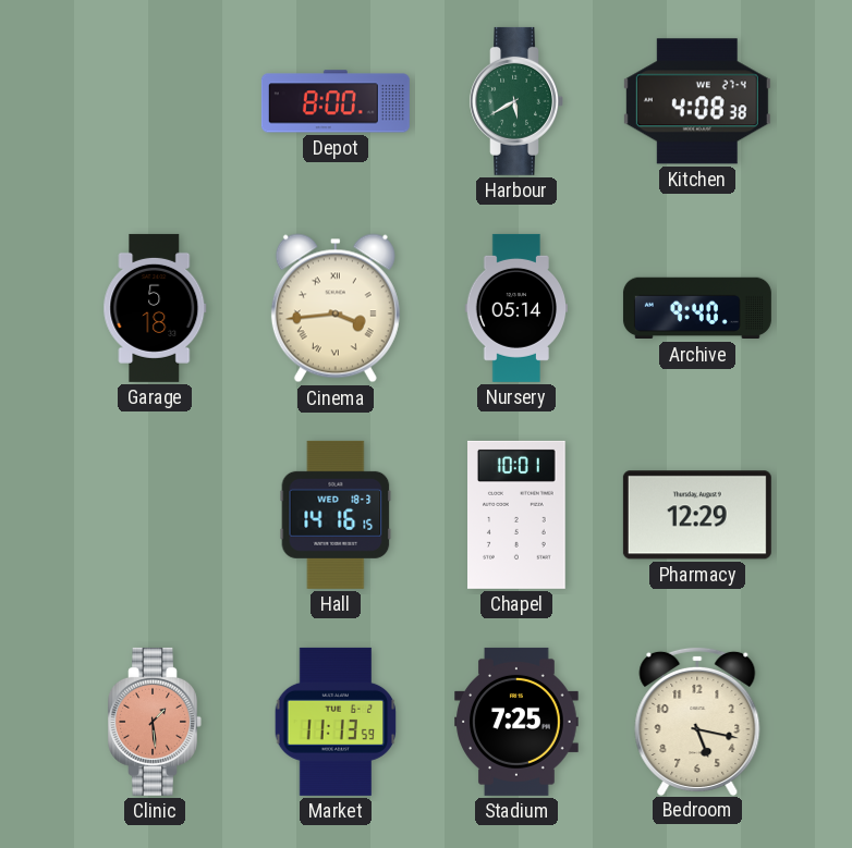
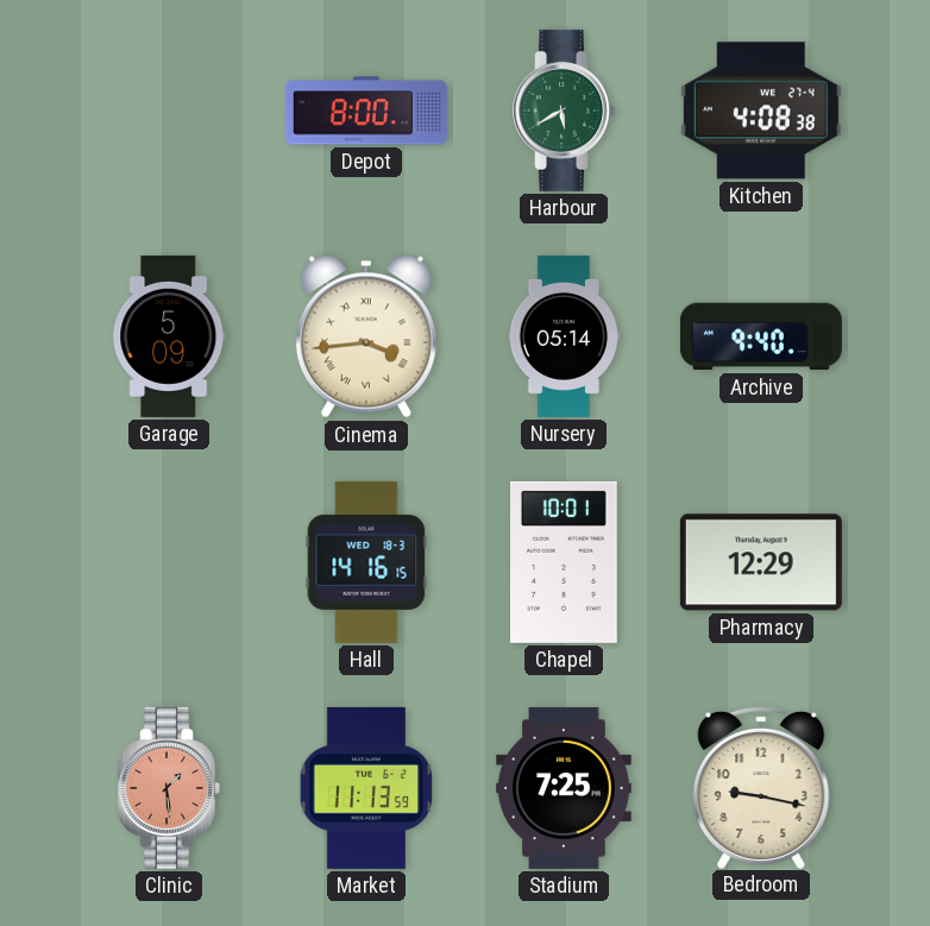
Garage: 5:18 -> 5:09 (169, 336)
Bedroom: 5:17 -> 9:17 (761, 787)
